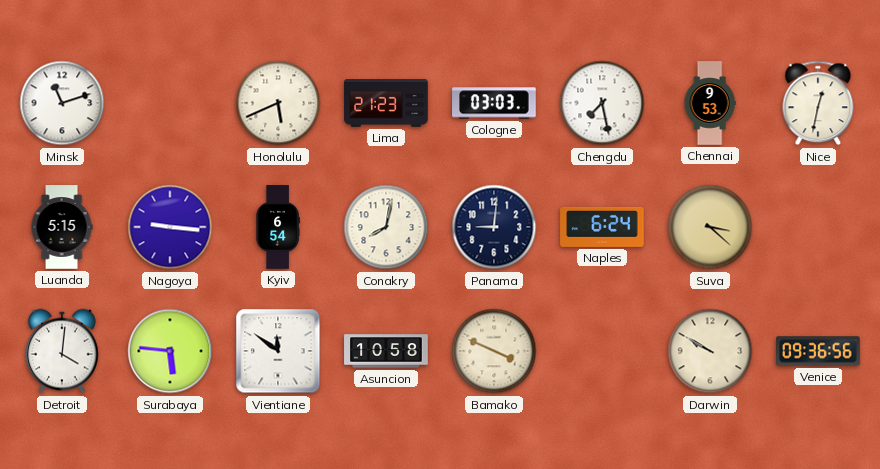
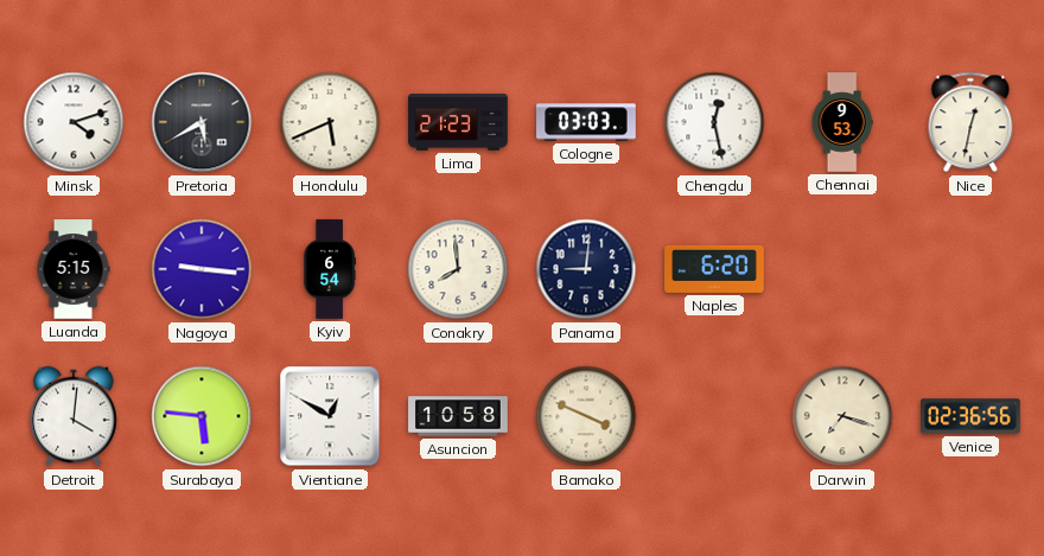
Minsk: 11:12 -> 4:12 (74, 122)
Pretoria: none -> 5:40 (202, 122)
Chengdu: 7:28 -> 12:28 (714, 122)
Conakry: 8:02 -> 7:59 (458, 269)
Naples: 6:24 -> 6:20 (714, 269)
Suva: 3:22 -> none (710, 227)
Vientiane: 11:51 -> 12:50 (330, 416)
Darwin: 9:50 -> 7:18 (842, 416)
Venice: 09:36 -> 02:36 (970, 416)
